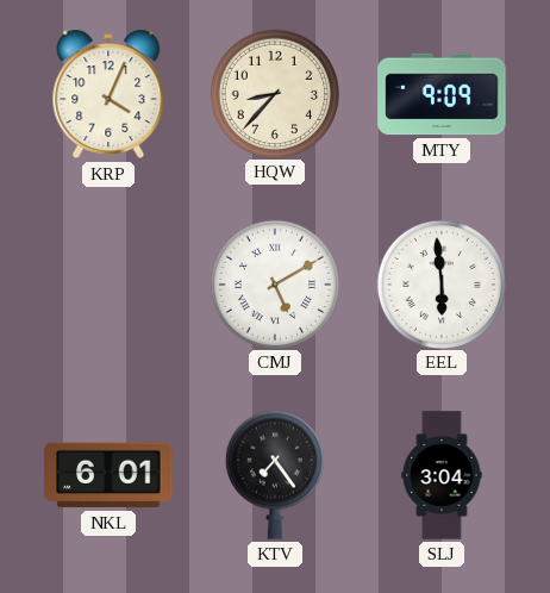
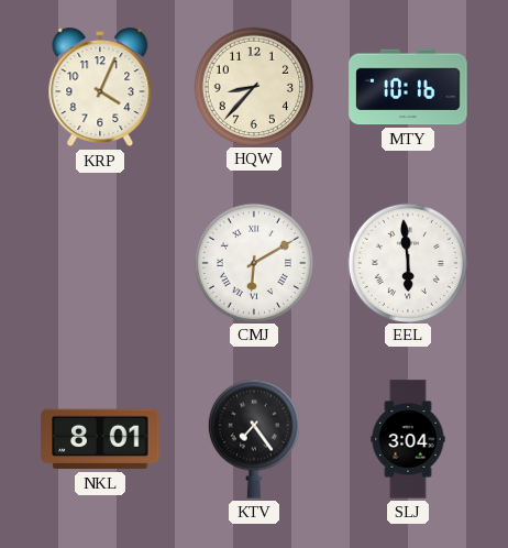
MTY: 9:09 -> 10:16 (408, 87)
CMJ: 5:10 -> 6:10 (253, 262)
NKL: 6:01 -> 8:01 (100, 439)
